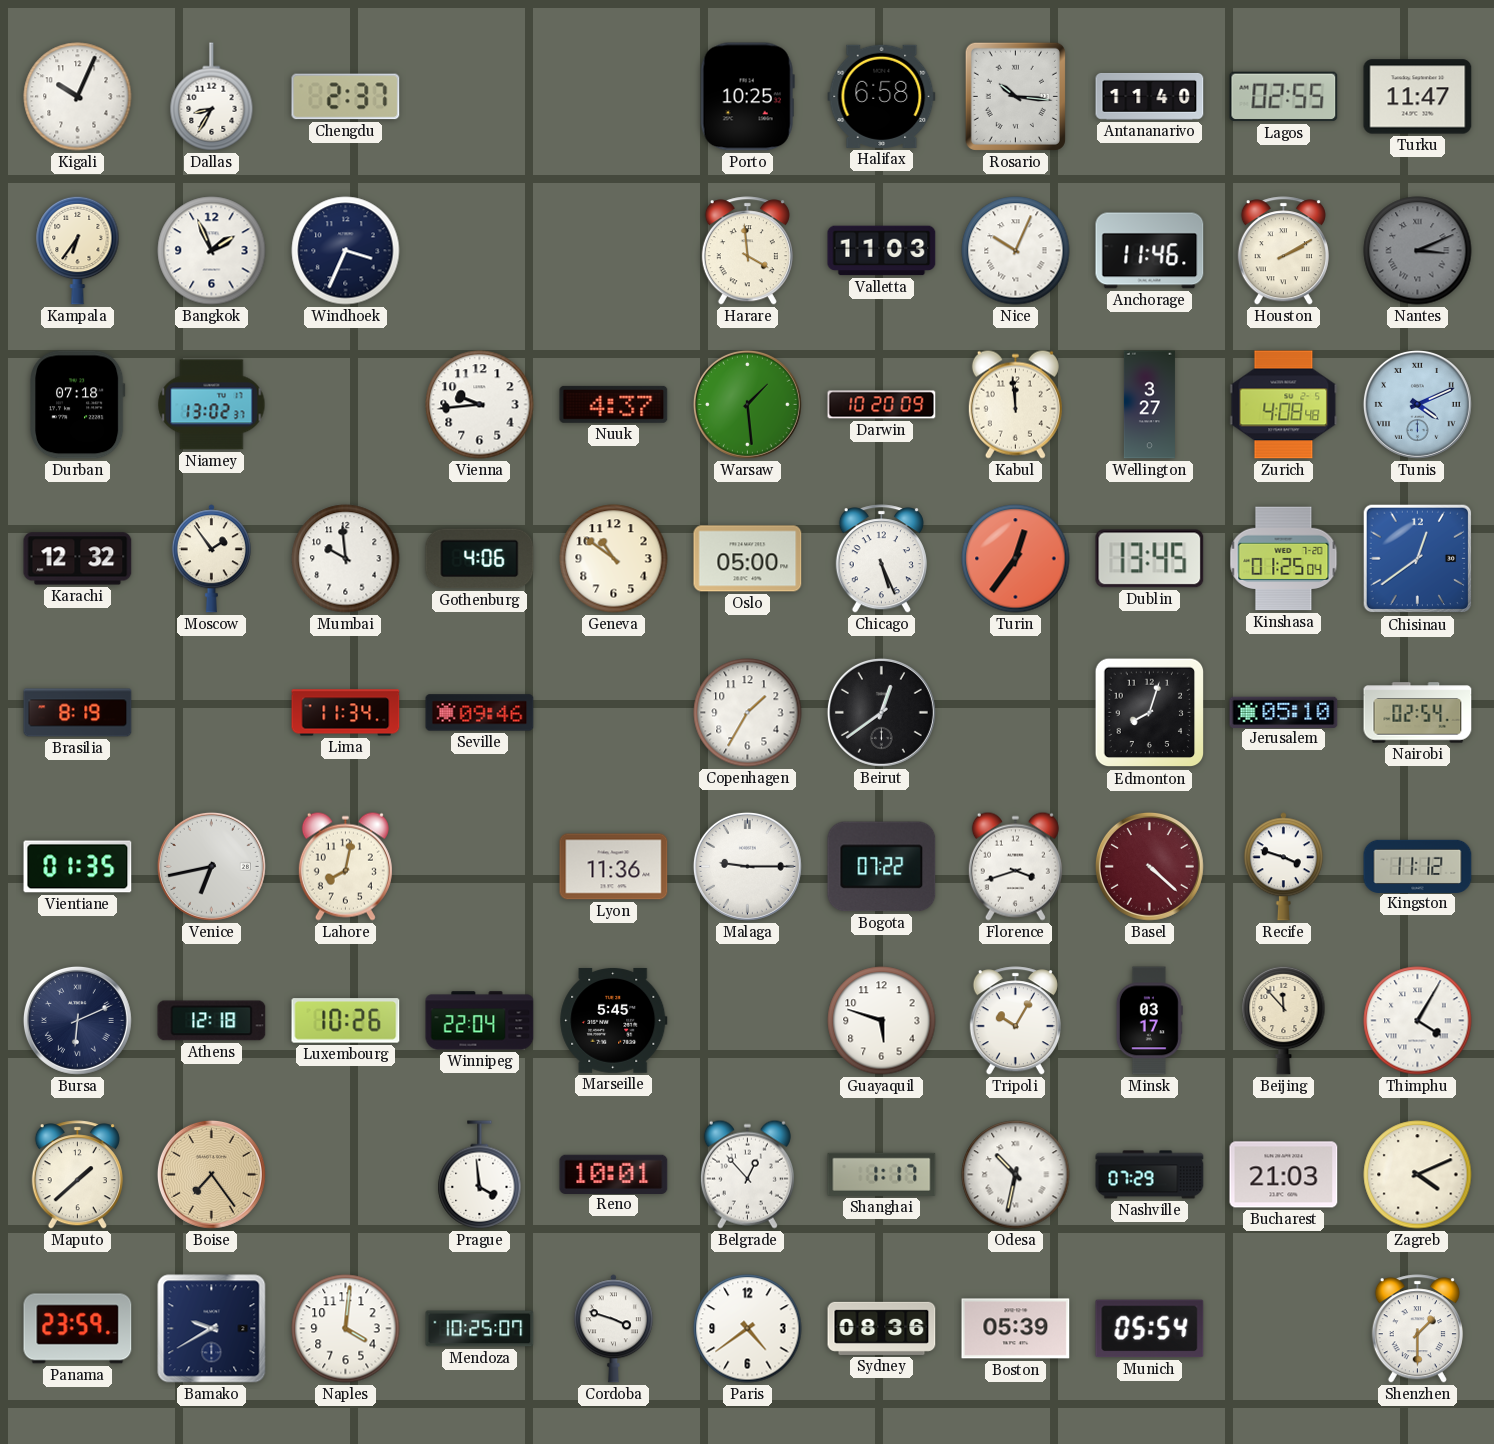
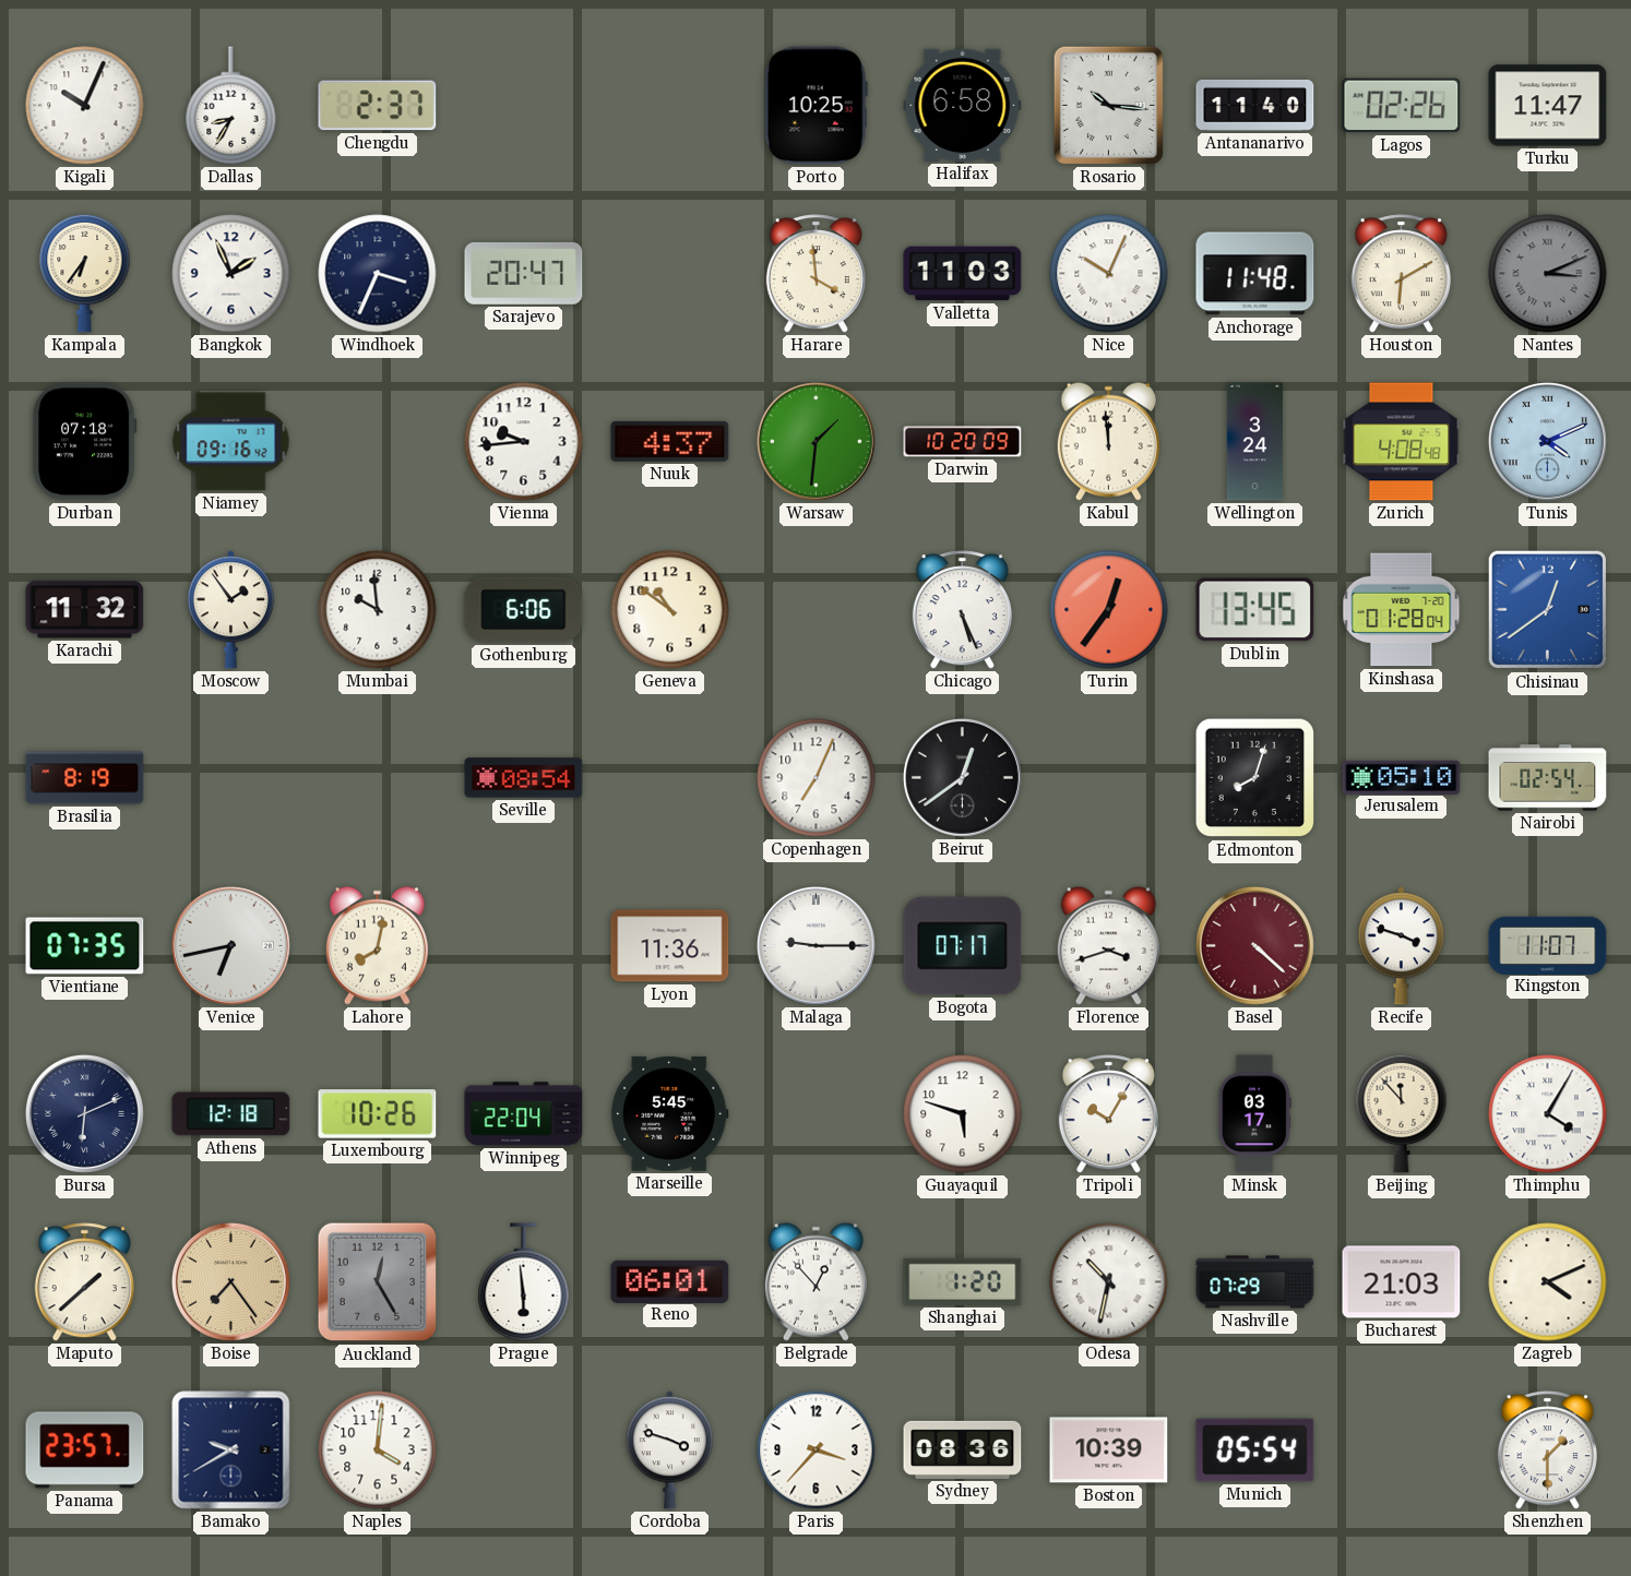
Lagos: 02:55 -> 02:26 (1402, 106)
Sarajevo: none -> 20:47 (524, 273)
Anchorage: 11:46 -> 11:48 (1255, 274)
Houston: 2:10 -> 6:10 (1401, 274)
Niamey: 13:02 -> 09:16 (231, 442)
Warsaw: 1:29 -> 1:31 (815, 441)
Wellington: 3:27 -> 3:24 (1254, 442)
Karachi: 12:32 -> 11:32 (85, 610)
Gothenburg: 4:06 -> 6:06 (524, 610)
Oslo: 05:00 -> none (748, 559)
Kinshasa: 01:25 -> 01:28 (1402, 610)
Lima: 11:34 -> none (346, 713)
Seville: 09:46 -> 08:54 (524, 778)
Copenhagen: 1:35 -> 7:04 (817, 778)
Vientiane: 01:35 -> 07:35 (85, 946)
Bogota: 07:22 -> 07:17 (963, 946)
Kingston: 11:12 -> 11:07 (1548, 945)
Auckland: none -> 12:25 (378, 1282)
Prague: 3:59 -> 5:59 (524, 1282)
Reno: 10:01 -> 06:01 (670, 1281)
Shanghai: 1:17 -> 1:20 (963, 1281)
Panama: 23:59 -> 23:57 (85, 1450)
Mendoza: 10:25 -> none (480, 1329)
Paris: 4:39 -> 3:37 (817, 1450)
Boston: 05:39 -> 10:39 (1109, 1450)
